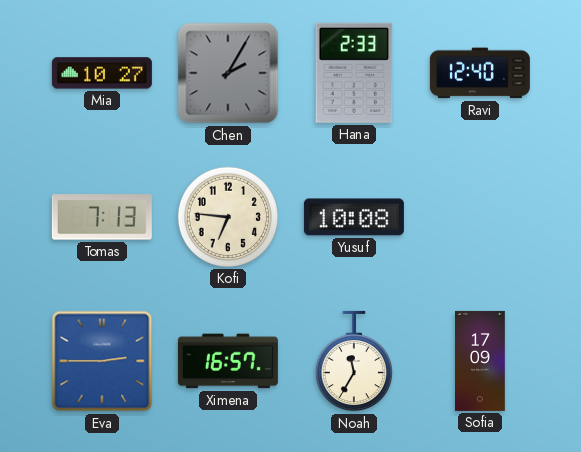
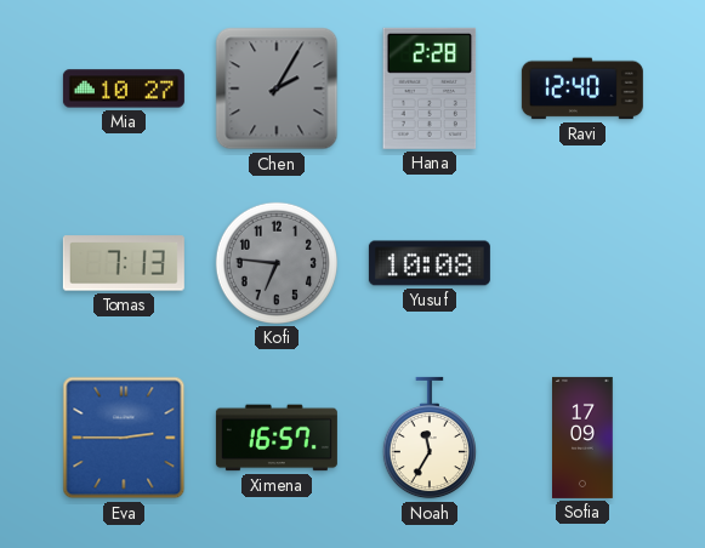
Hana: 2:33 -> 2:28 (430, 89)
Kofi dial: cream -> grey (277, 263)
